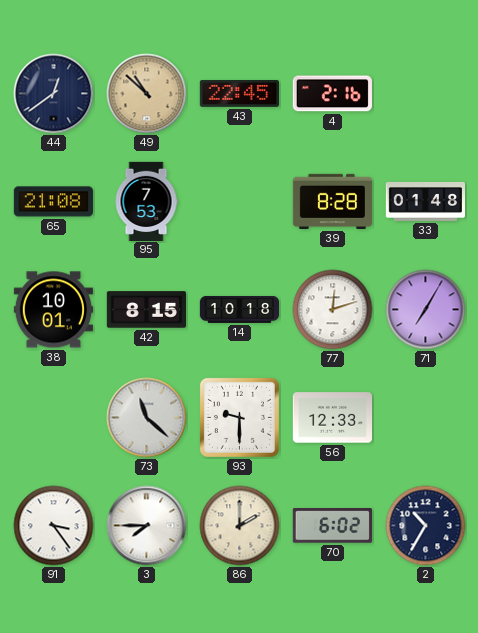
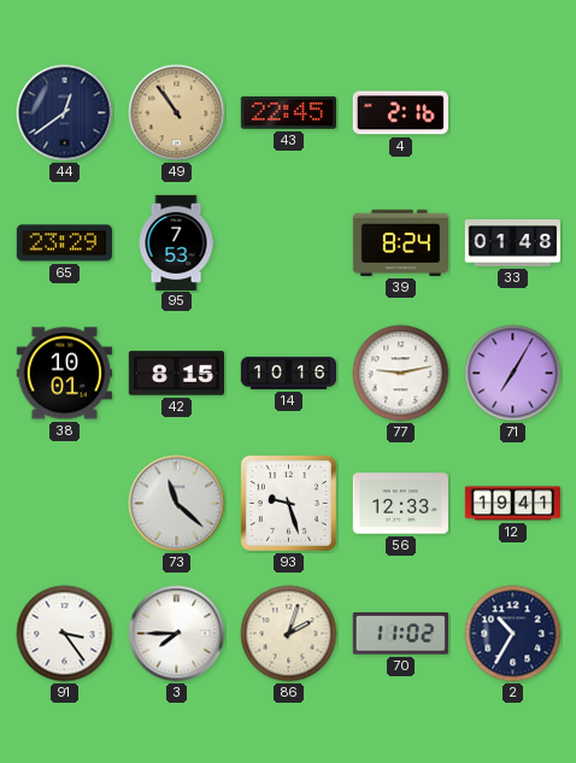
49: 10:52 -> 10:54 (177, 113)
65: 21:08 -> 23:29 (64, 243)
39: 8:28 -> 8:24 (400, 242)
14: 10:18 -> 10:16 (289, 372)
77: 12:12 -> 9:13 (401, 374)
93: 9:30 -> 9:27 (288, 503)
12: none -> 19:41 (513, 504)
86: 2:00 -> 2:03 (289, 634)
70: 6:02 -> 11:02 (400, 634)
